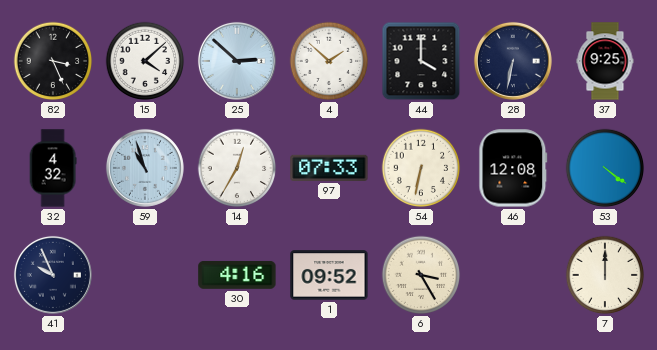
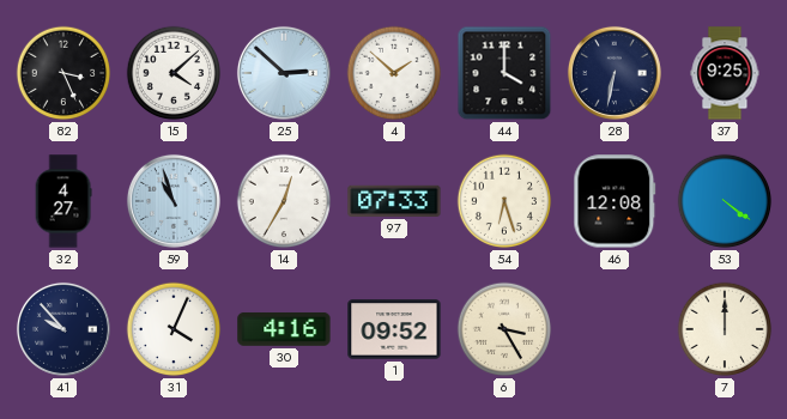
32: 4:32 -> 4:27 (63, 201)
54: 6:32 -> 6:27 (504, 201)
41: 9:56 -> 9:53 (63, 329)
31: none -> 4:04 (174, 329)
